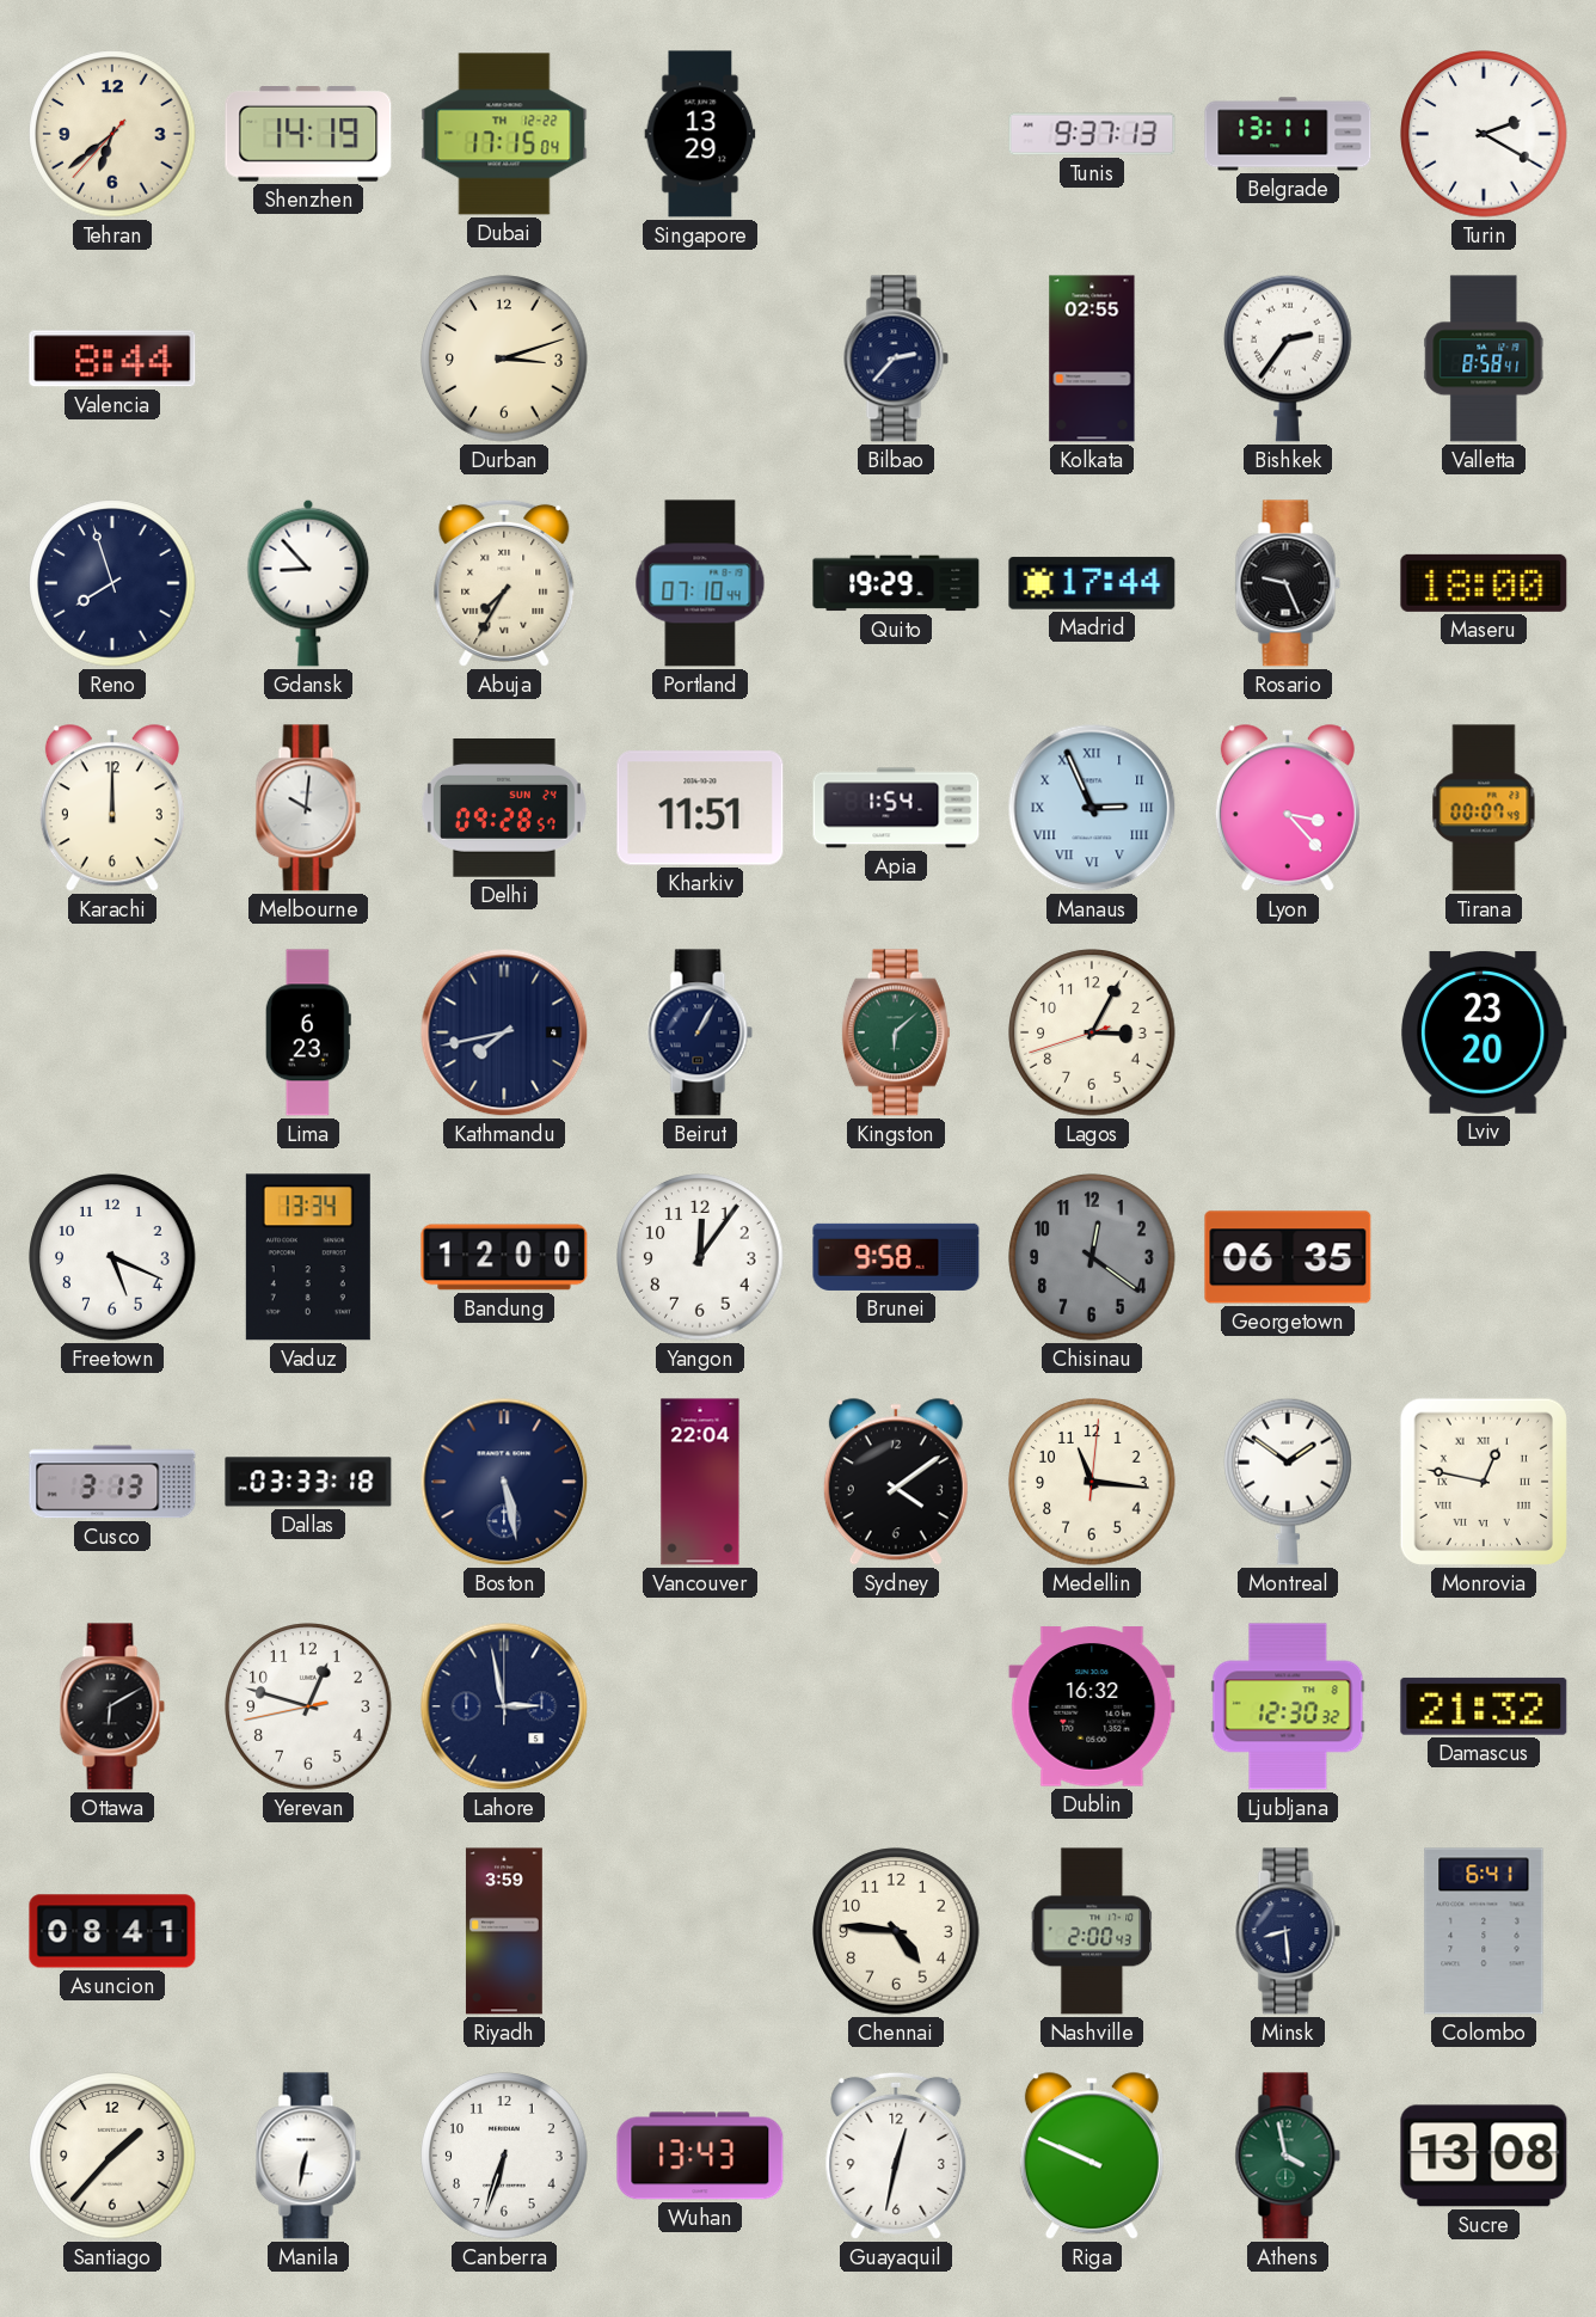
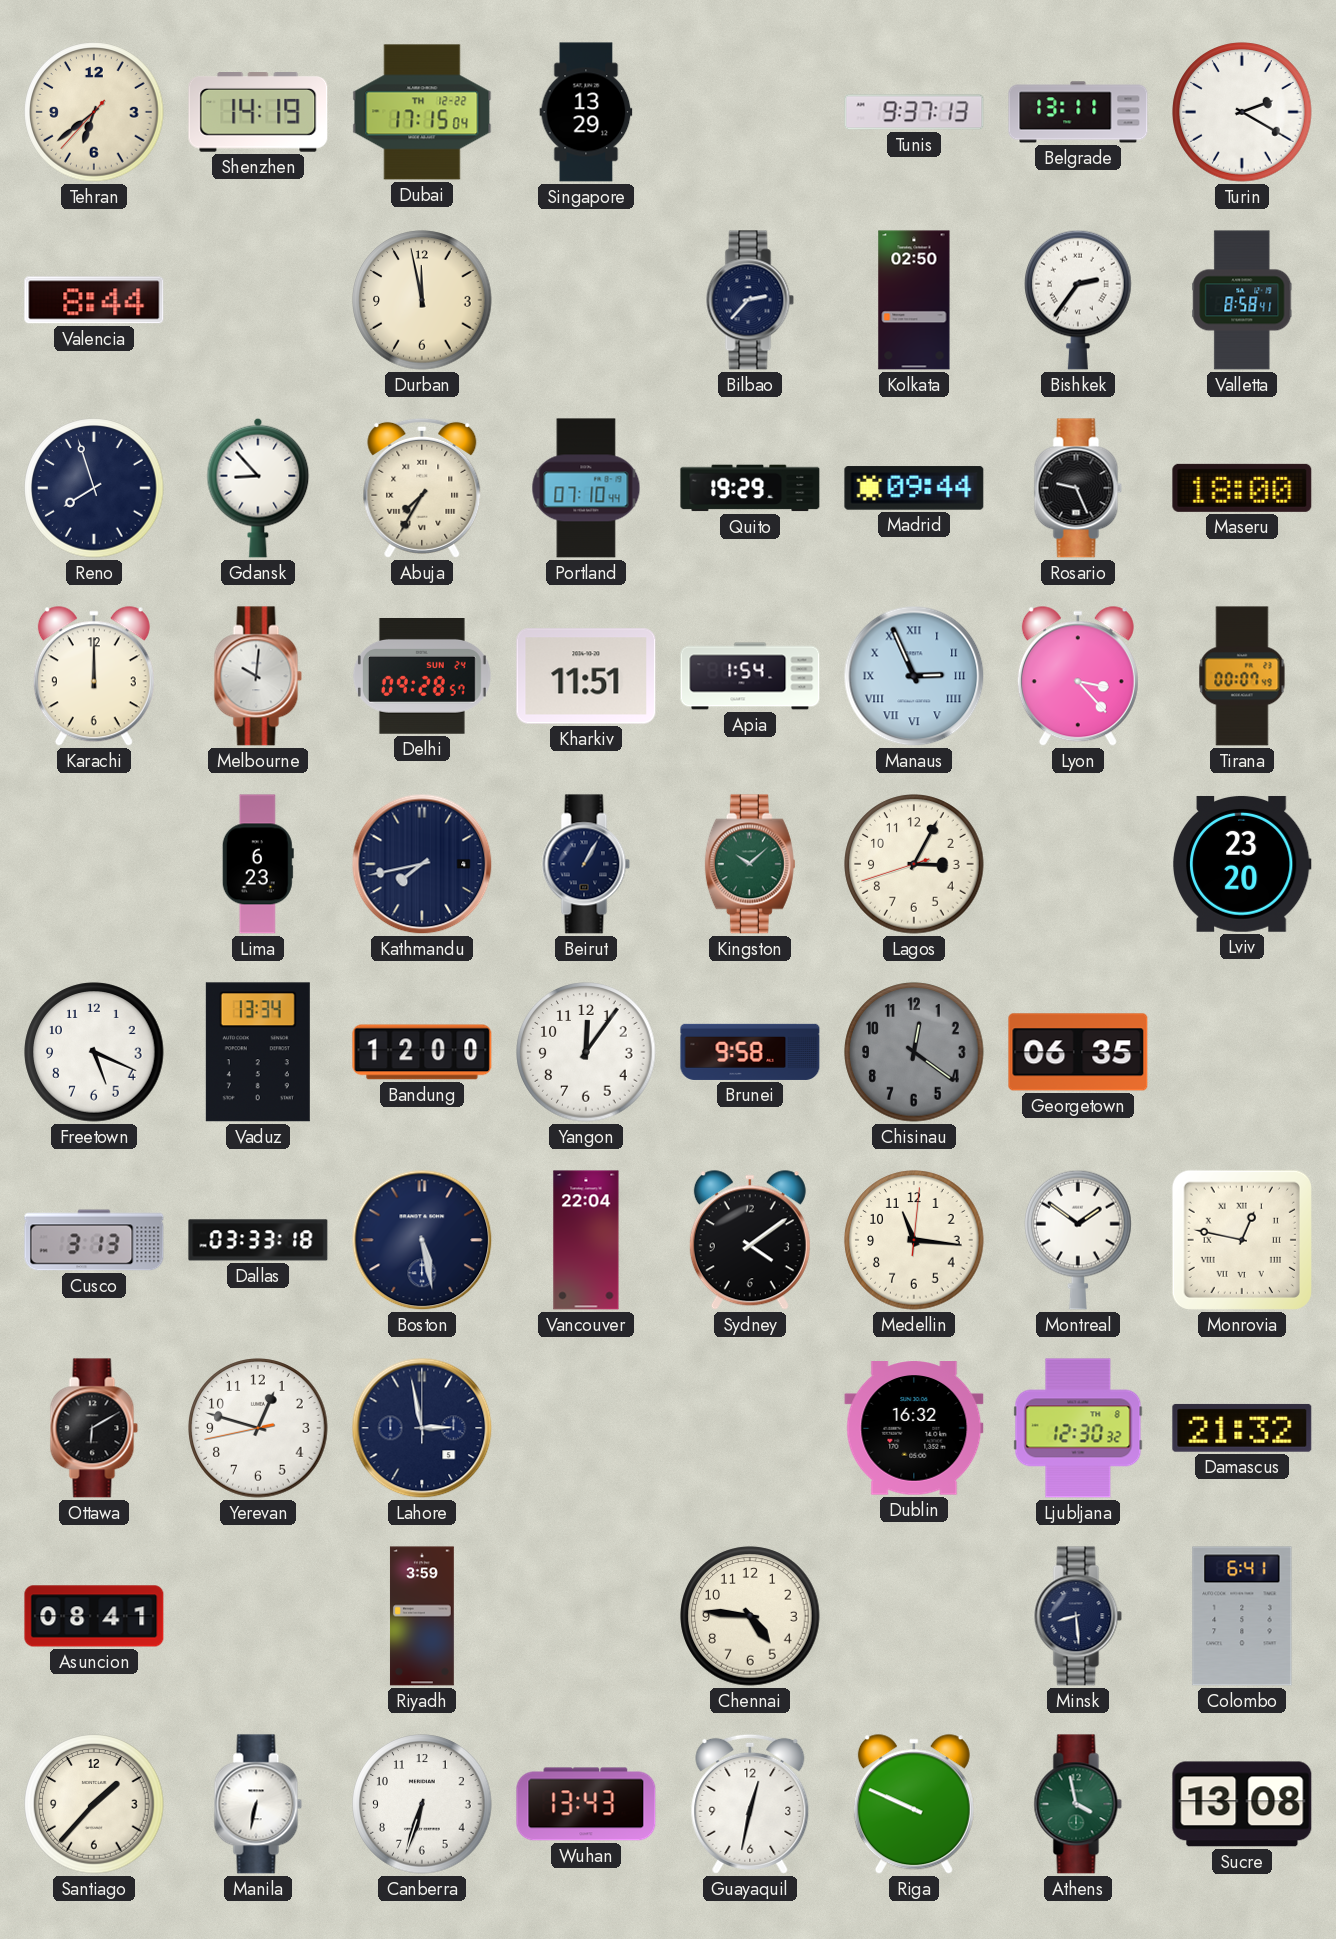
Durban: 3:12 -> 11:58 (422, 300)
Kolkata: 02:55 -> 02:50 (914, 300)
Madrid: 17:44 -> 09:44 (914, 488)
Kingston: 6:08 -> 10:08 (750, 864)
Nashville: 2:00 -> none (1092, 1931)
